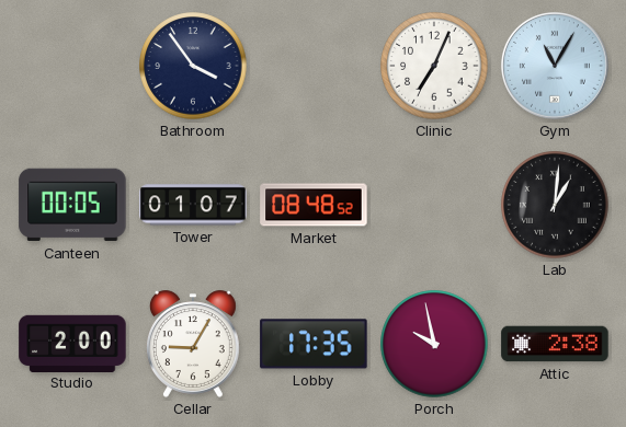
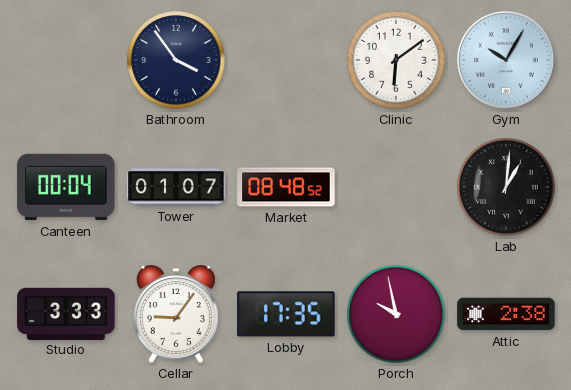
Clinic: 7:04 -> 6:09 (396, 60)
Gym: 11:05 -> 10:05 (506, 60)
Canteen: 00:05 -> 00:04 (66, 187)
Studio: 2:00 -> 3:33 (66, 313)
Cellar: 9:05 -> 9:06 (176, 314)
